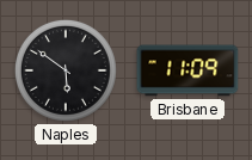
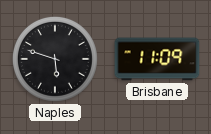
Naples: 5:51 -> 5:48 (55, 59)
